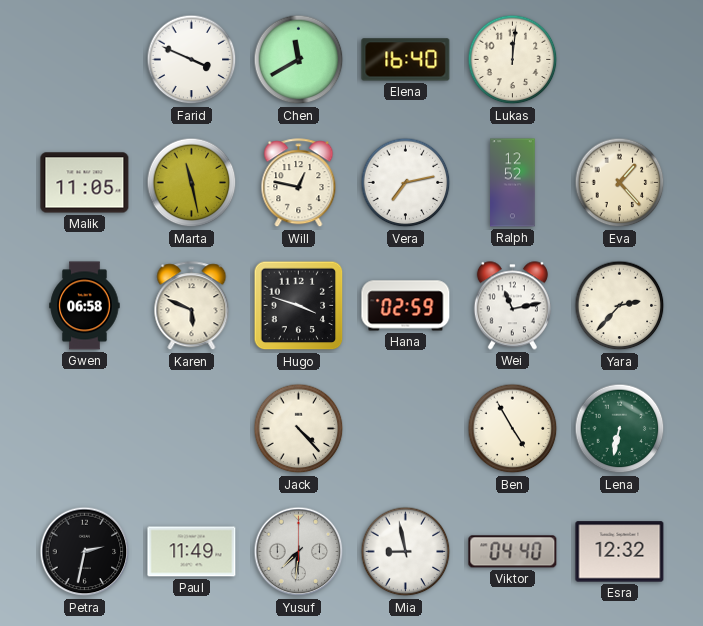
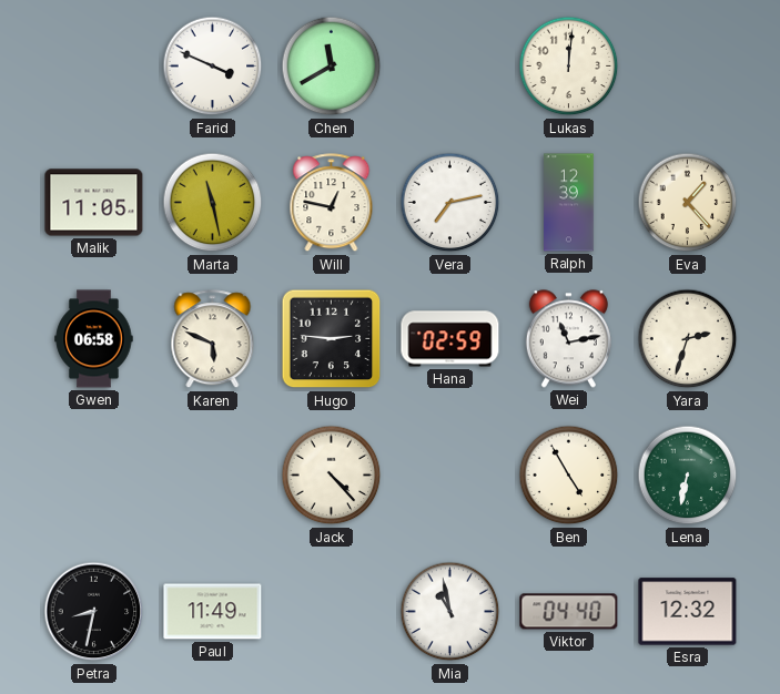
Elena: 16:40 -> none (406, 60)
Ralph: 12:52 -> 12:39 (569, 203)
Hugo: 3:48 -> 2:46 (332, 339)
Yara: 2:37 -> 2:33 (688, 339)
Petra: 2:32 -> 8:32 (94, 612)
Yusuf: 7:31 -> none (299, 552)
Mia: 8:58 -> 10:58 (450, 612)
